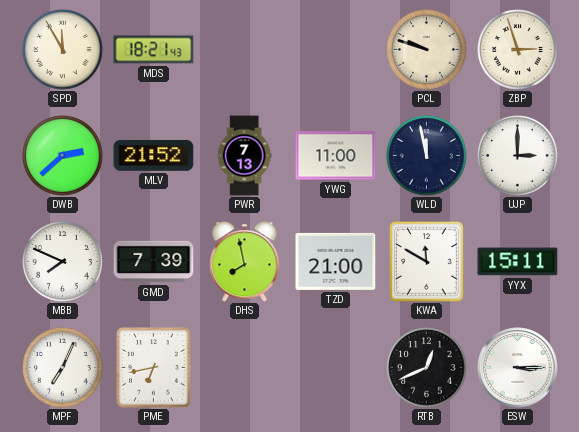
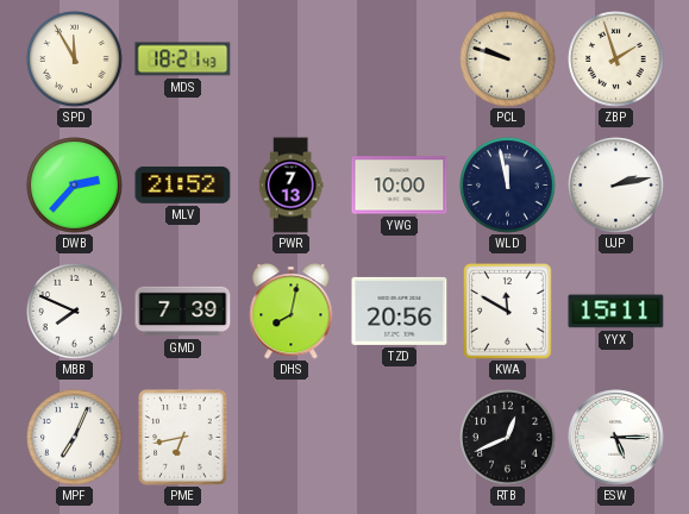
ZBP: 2:57 -> 1:57 (616, 59)
DWB: 2:38 -> 2:37 (75, 186)
YWG: 11:00 -> 10:00 (400, 186)
UJP: 3:00 -> 2:13 (616, 186)
DHS: 7:58 -> 8:02 (292, 312)
TZD: 21:00 -> 20:56 (400, 311)
ESW: 3:15 -> 5:15 (616, 438)
